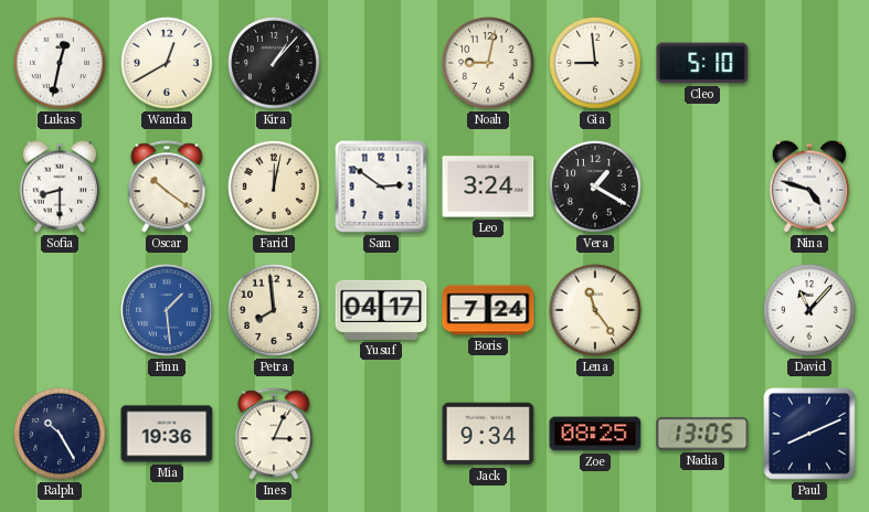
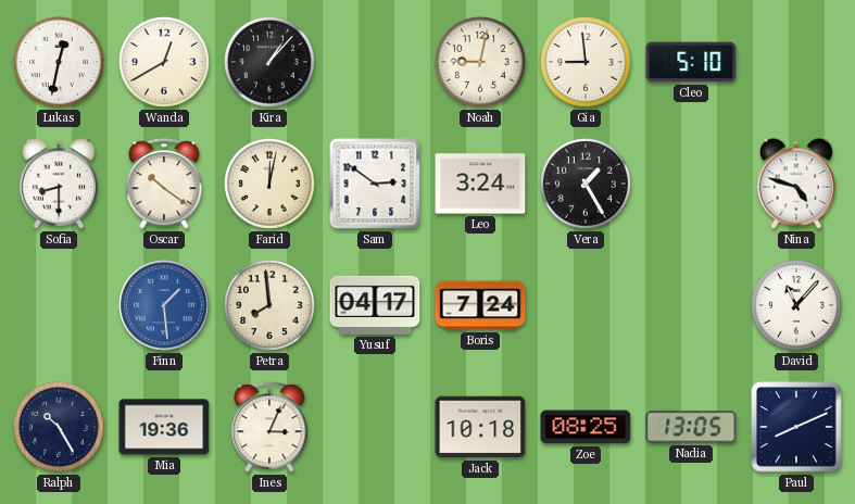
Vera: 1:20 -> 1:25 (587, 185)
Lena: 11:24 -> none (596, 311)
Jack: 9:34 -> 10:18 (480, 427)
